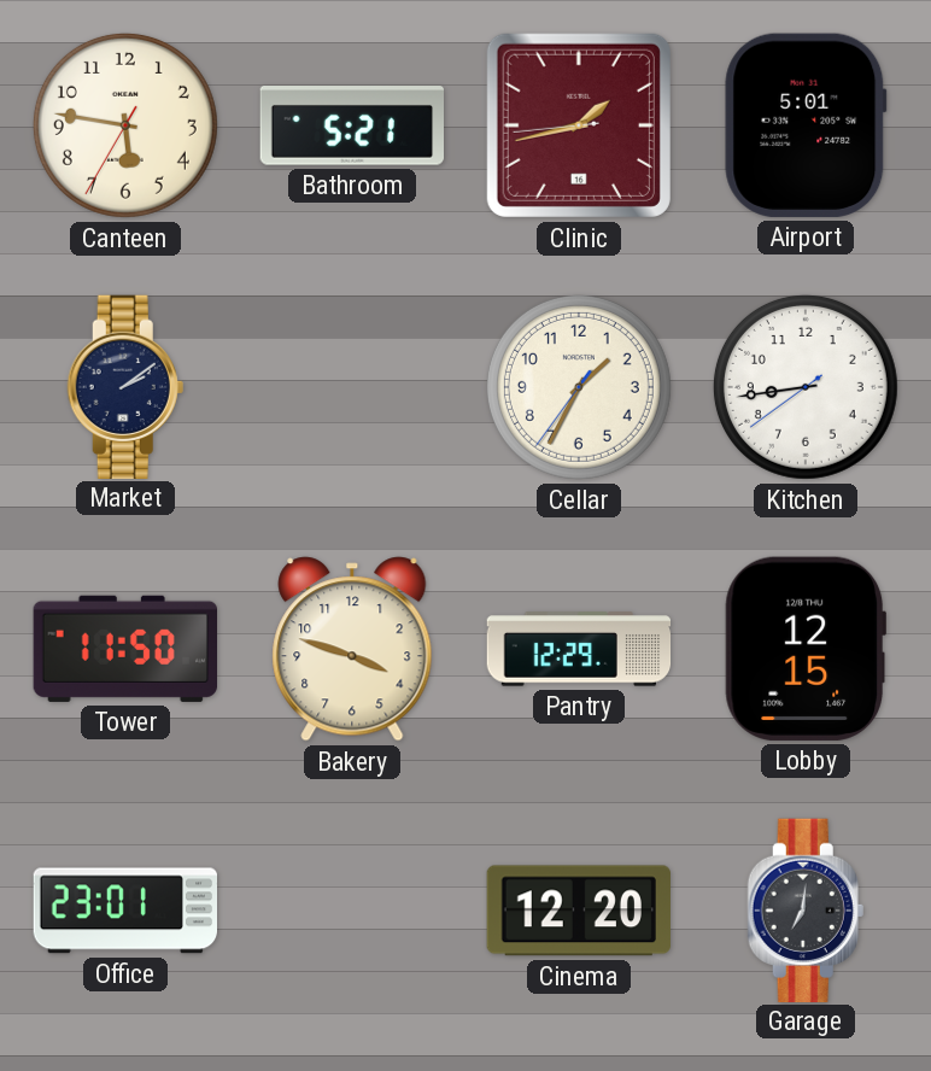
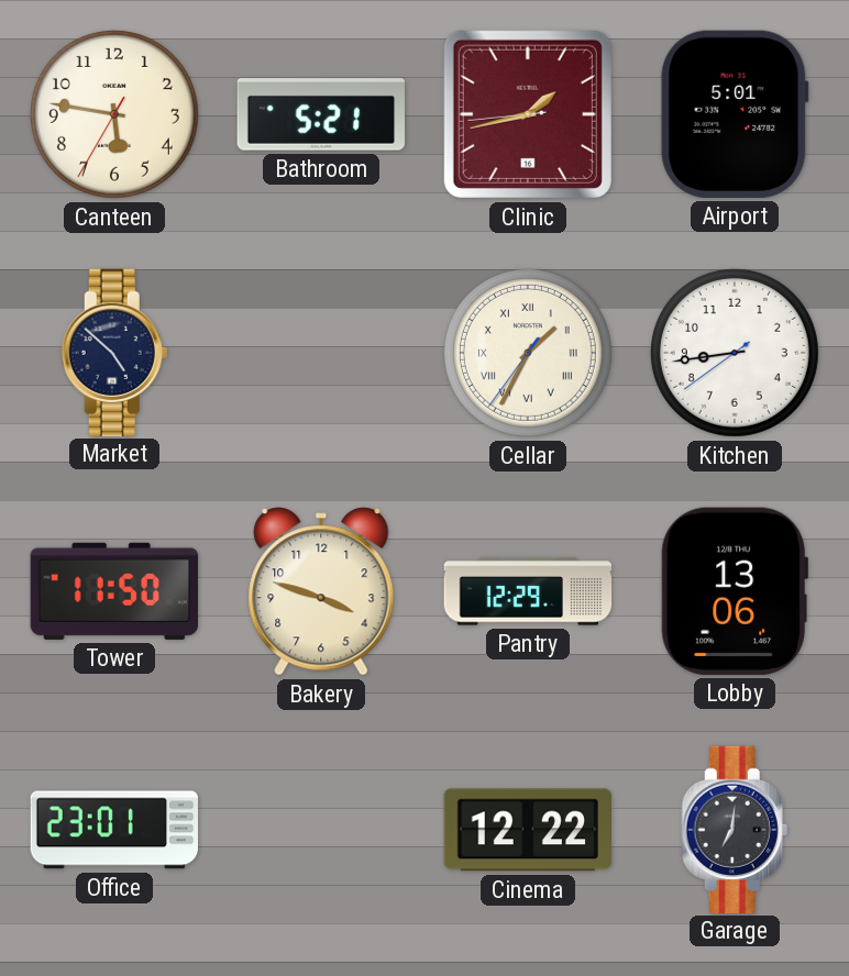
Market: 2:09 -> 4:52 (114, 352)
Cellar numerals: Arabic -> Roman (528, 353)
Lobby: 12:15 -> 13:06 (734, 591)
Cinema: 12:20 -> 12:22 (527, 830)
